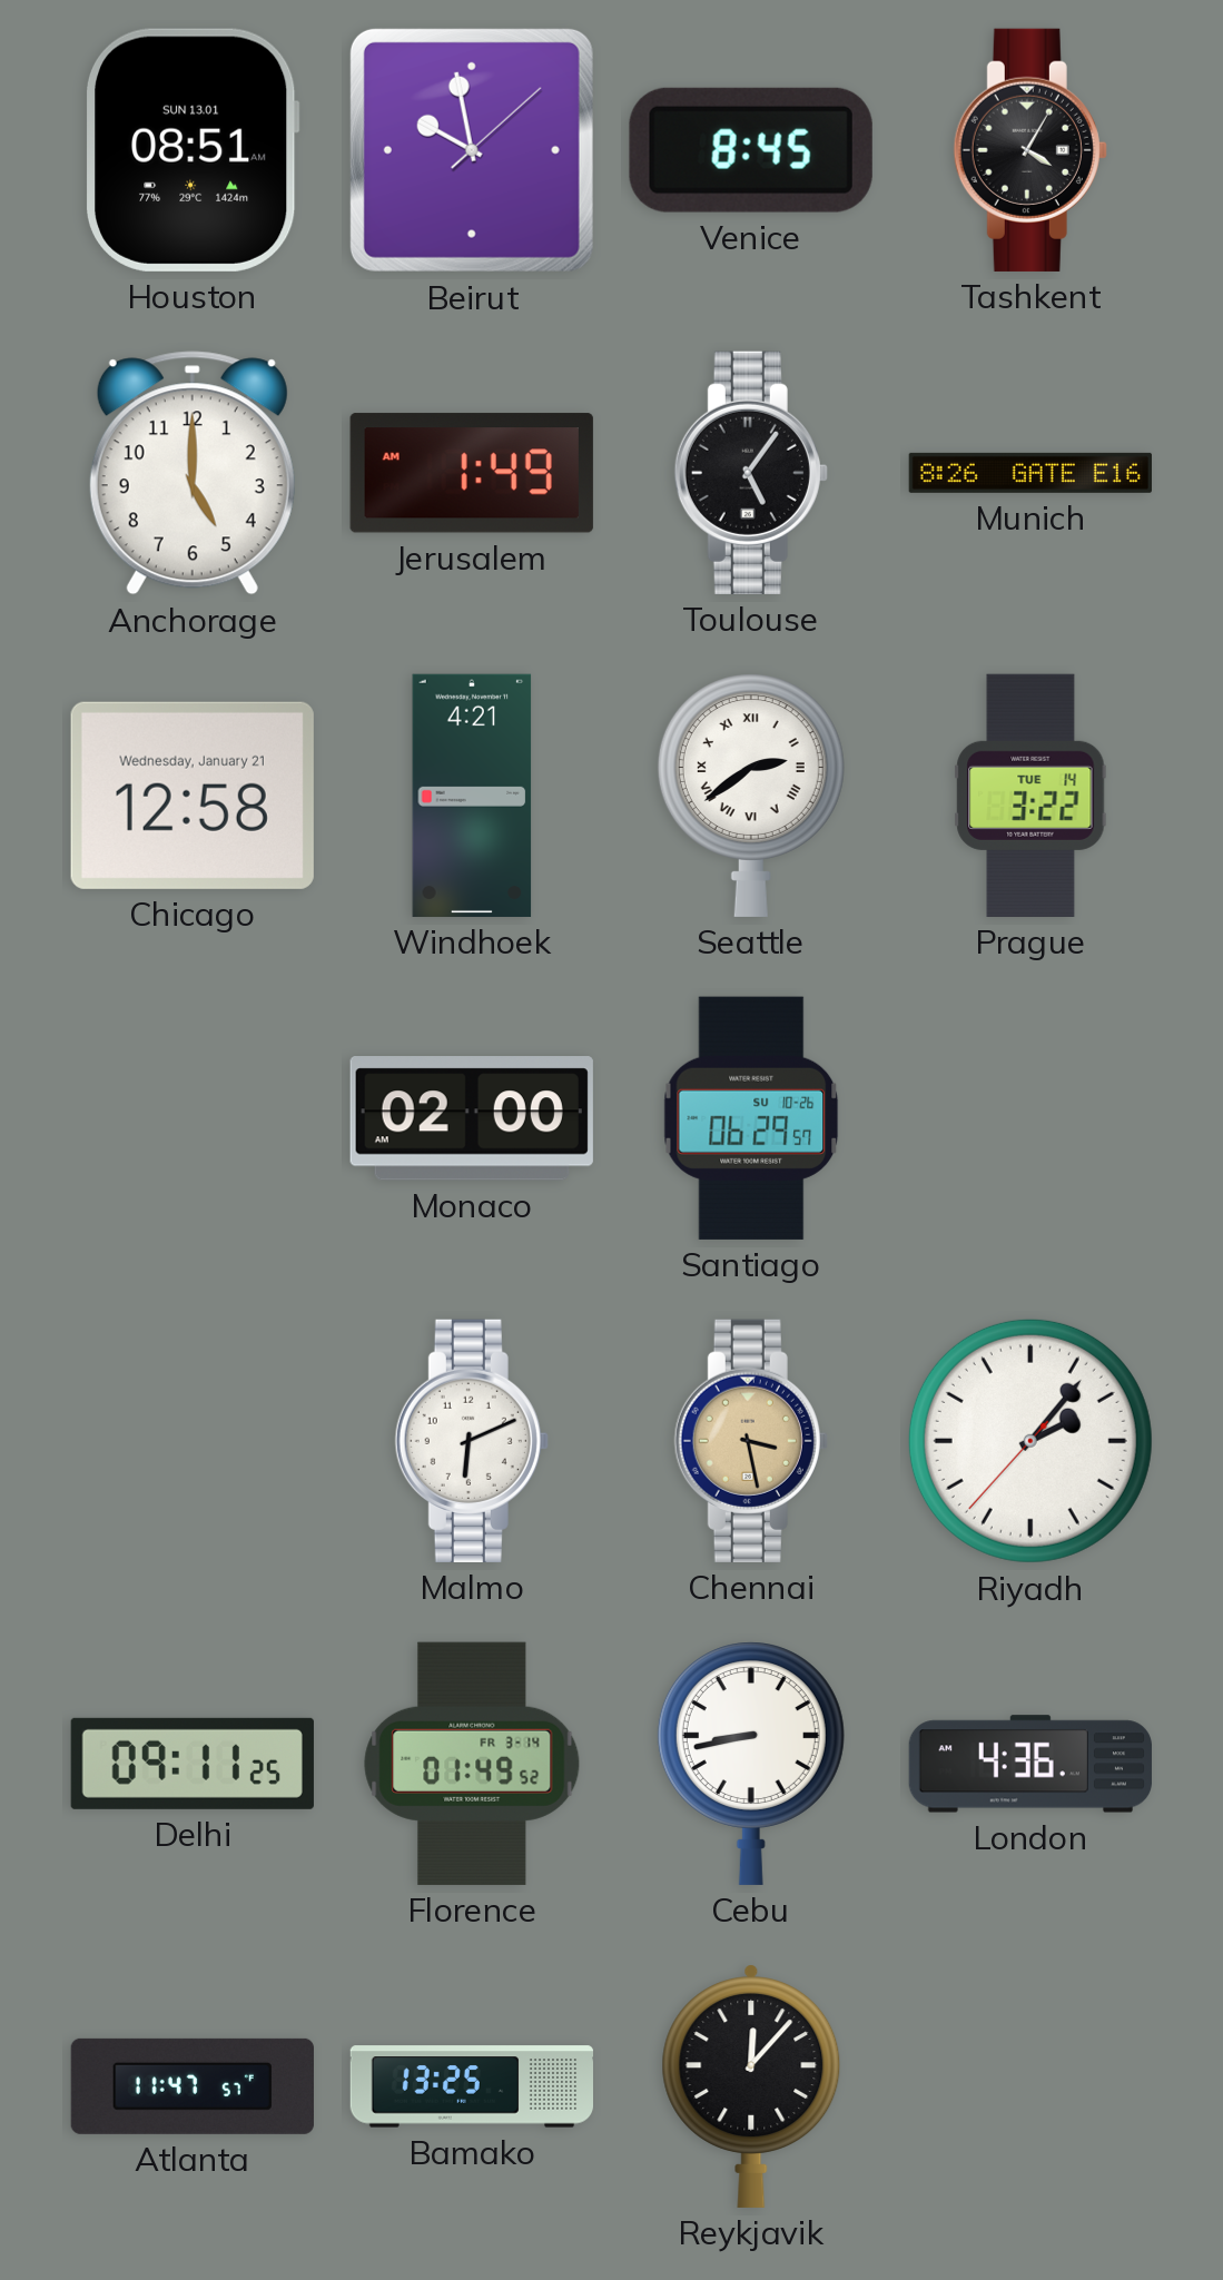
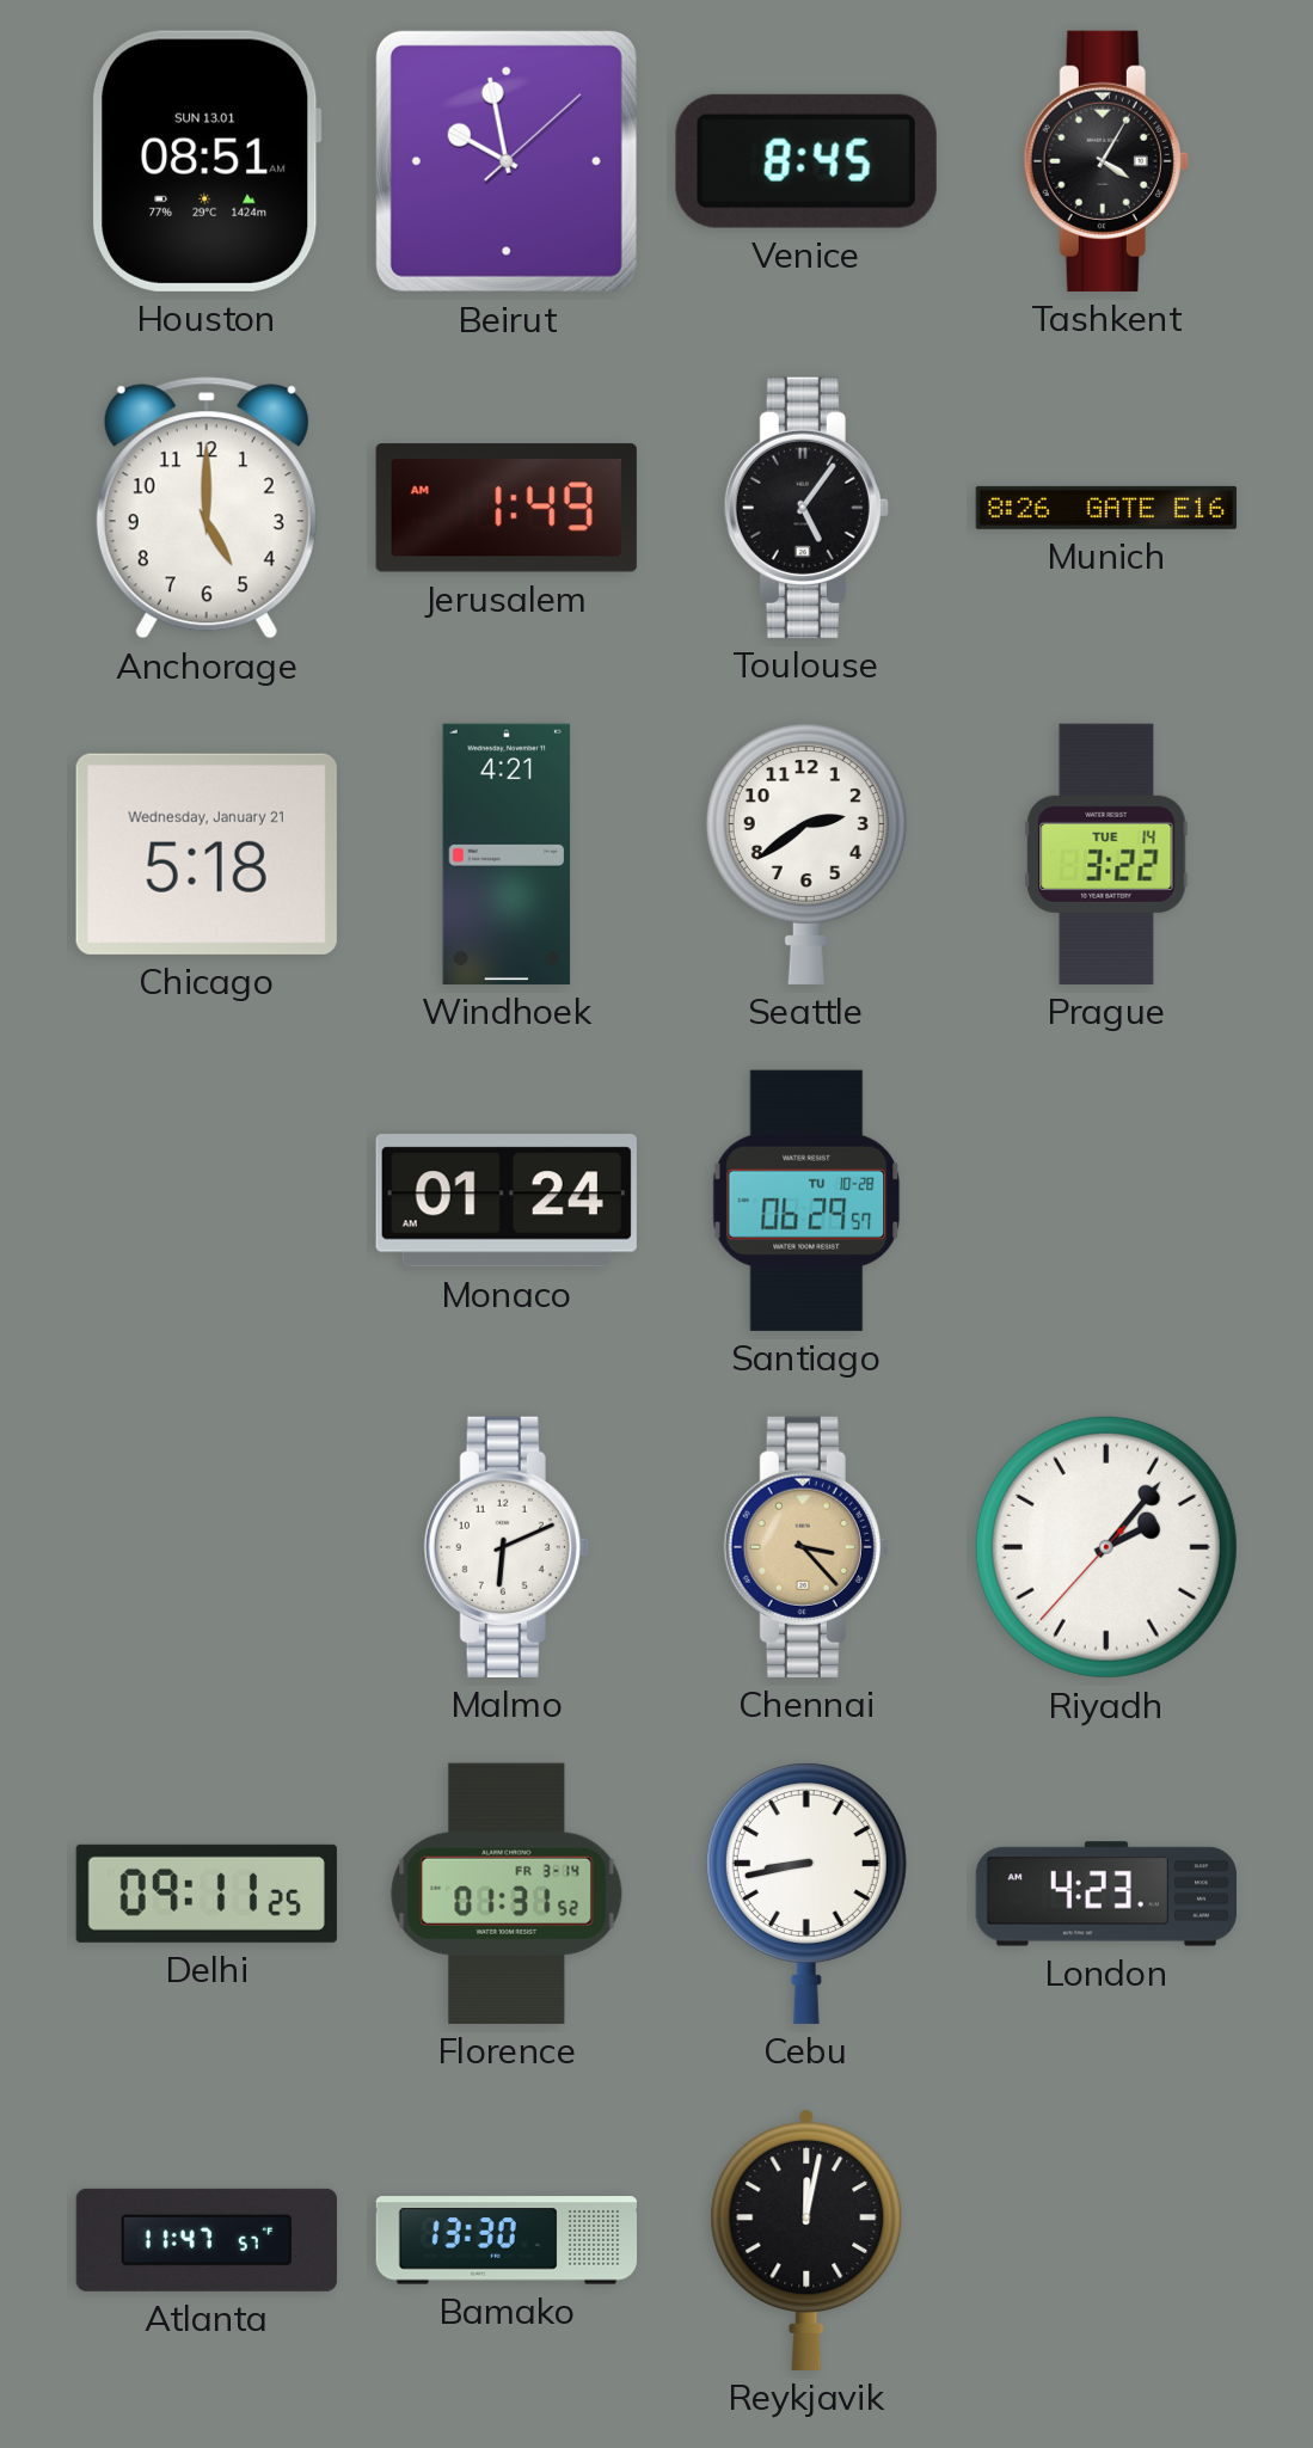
Chicago: 12:58 -> 5:18 (207, 854)
Seattle numerals: Roman -> Arabic (806, 854)
Monaco: 02:00 -> 01:24 (507, 1201)
Santiago date: SU 10-26 -> TU 10-28 (806, 1201)
Chennai: 3:28 -> 3:23 (806, 1547)
Florence: 01:49 -> 01:31 (507, 1894)
London: 4:36 -> 4:23 (1106, 1894)
Bamako: 13:25 -> 13:30 (505, 2240)
Reykjavik: 12:07 -> 12:02 (806, 2240)
